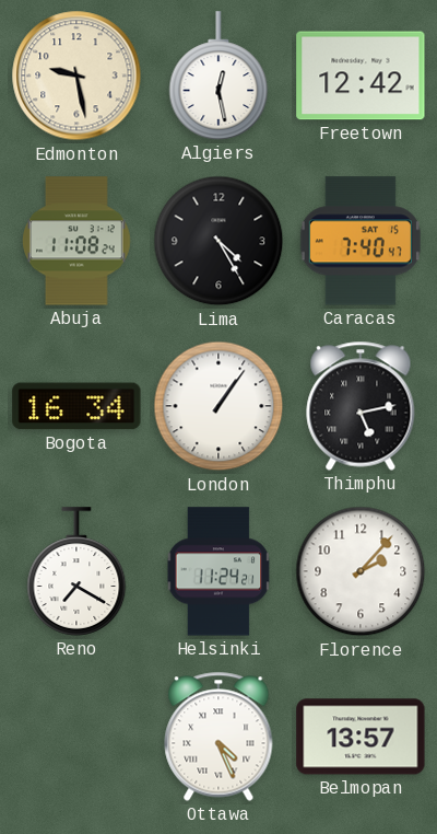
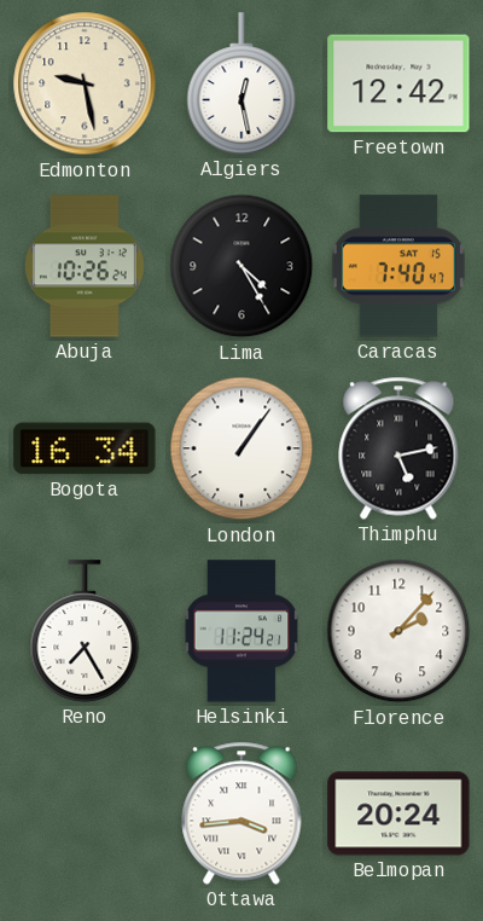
Abuja: 11:08 -> 10:26 (86, 266)
Reno: 7:20 -> 7:25 (85, 631)
Ottawa: 4:26 -> 3:44 (241, 813)
Belmopan: 13:57 -> 20:24 (398, 813)
